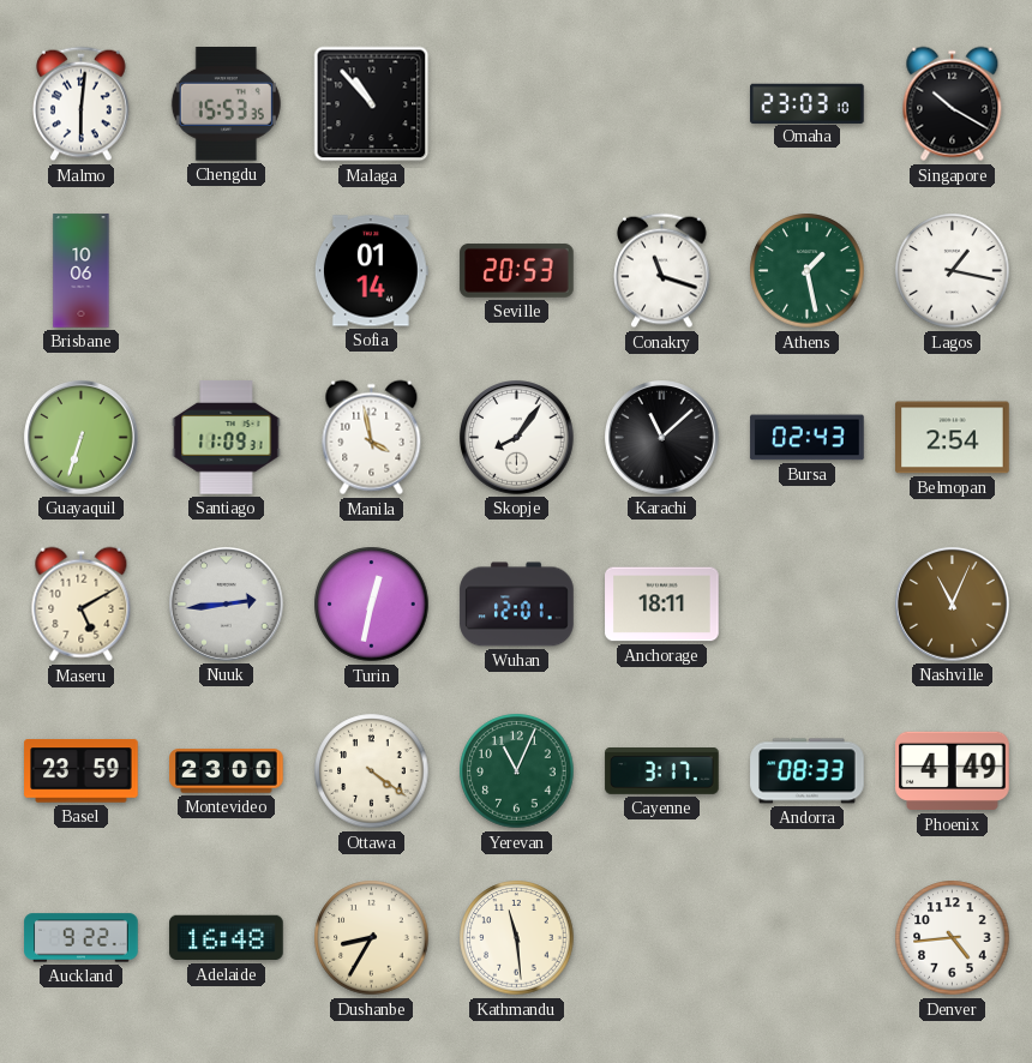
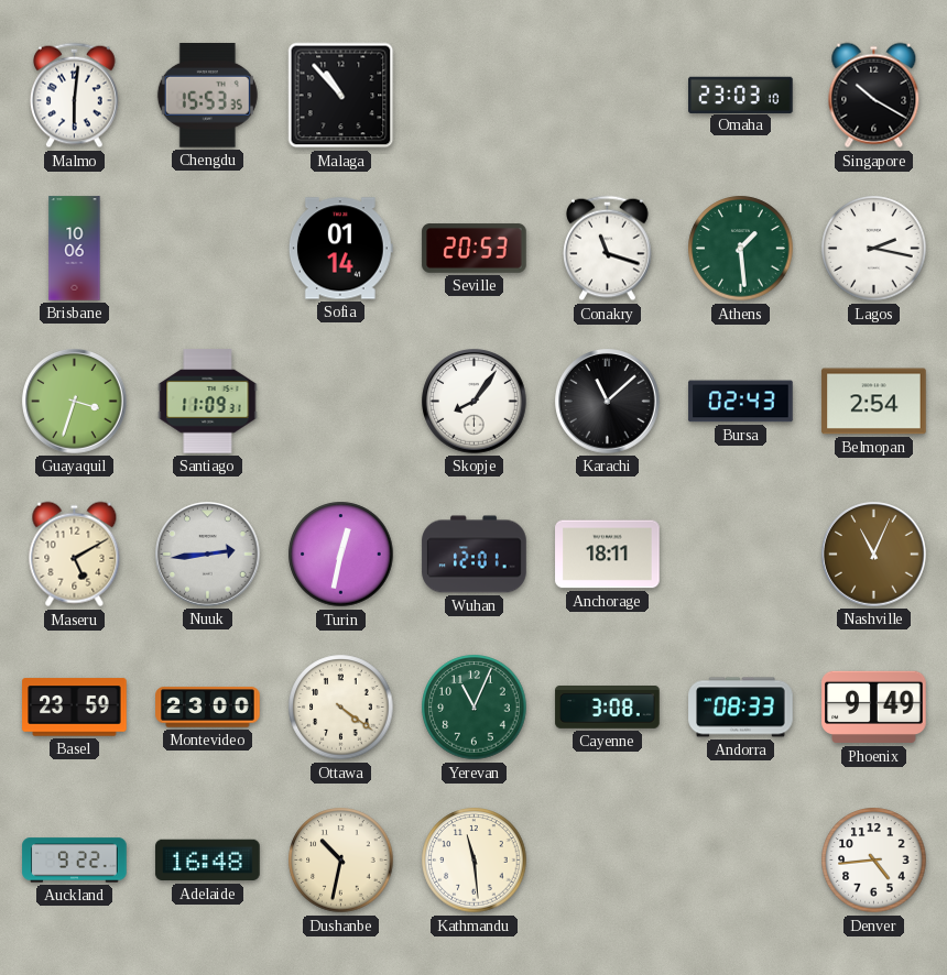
Athens: 1:28 -> 1:29 (741, 249)
Lagos: 1:17 -> 2:17 (874, 249)
Guayaquil: 6:33 -> 3:33 (75, 402)
Manila: 3:58 -> none (372, 438)
Cayenne: 3:17 -> 3:08 (608, 708)
Phoenix: 4:49 -> 9:49 (874, 708)
Dushanbe: 8:35 -> 10:32 (341, 861)
